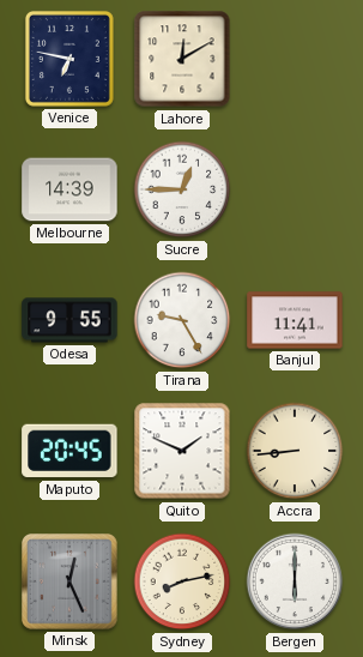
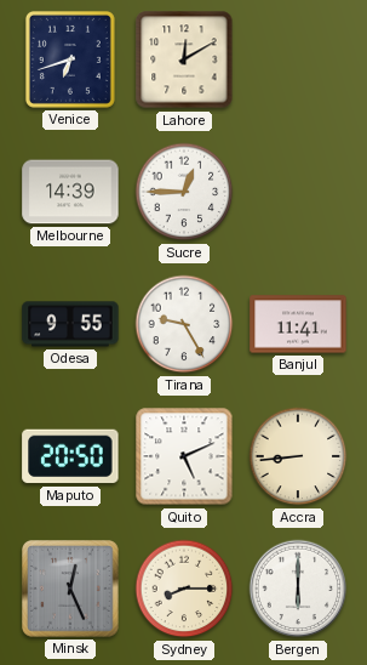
Venice: 6:47 -> 6:42 (70, 59)
Maputo: 20:45 -> 20:50 (70, 456)
Quito: 1:49 -> 5:11 (184, 456)
Sydney: 8:13 -> 8:15 (184, 589)
